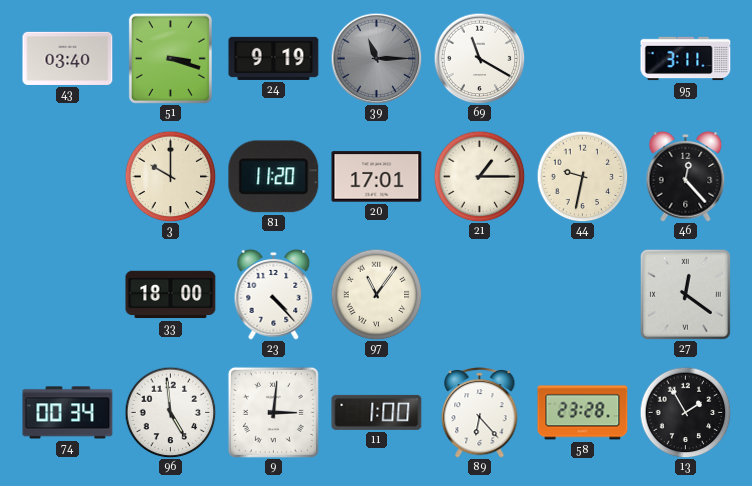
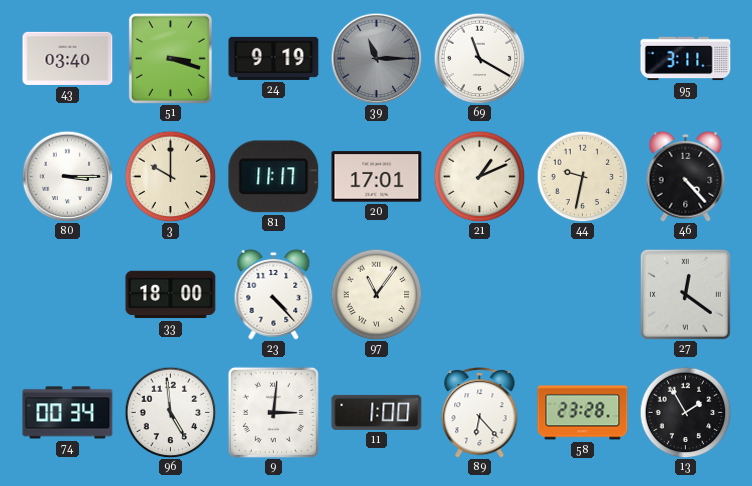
80: none -> 3:15 (67, 176)
81: 11:20 -> 11:17 (274, 177)
21: 1:15 -> 1:11 (479, 176)
46: 12:23 -> 4:23 (686, 176)
